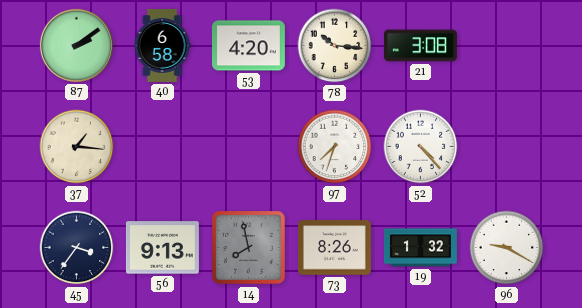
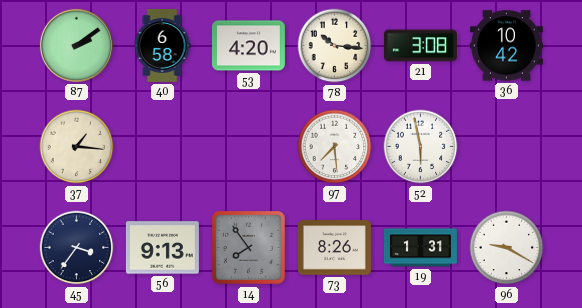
36: none -> 10:42 (506, 46)
97: 7:33 -> 7:29 (335, 147)
52: 4:23 -> 5:58 (421, 147)
14: 7:58 -> 7:54 (249, 248)
19: 1:32 -> 1:31 (420, 248)
